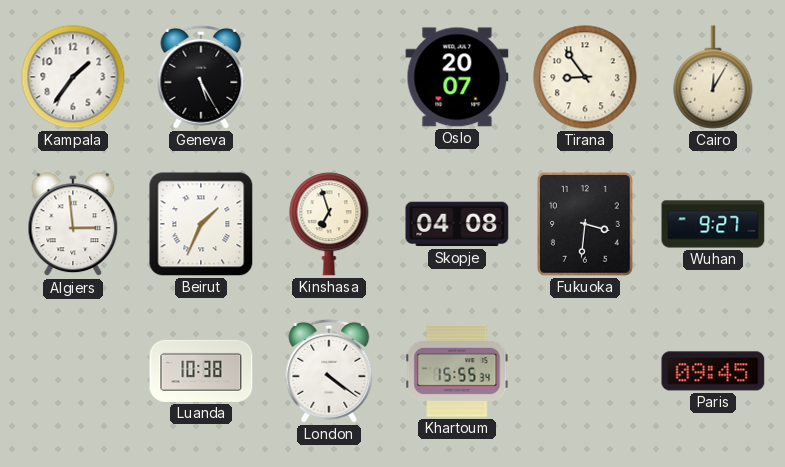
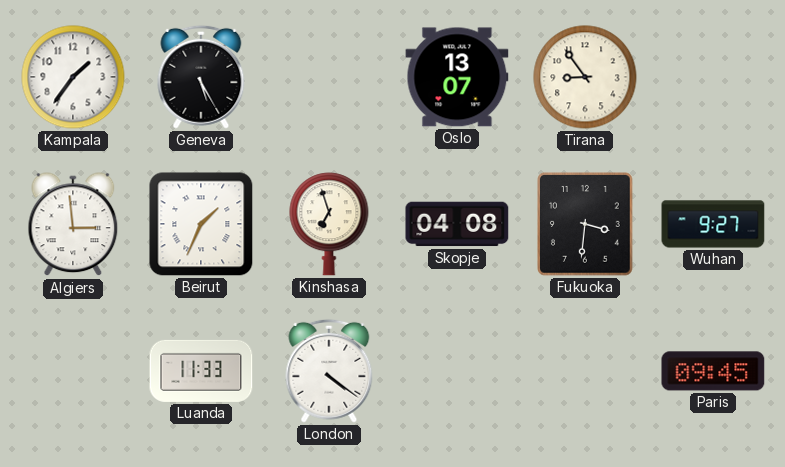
Oslo: 20:07 -> 13:07 (457, 77)
Cairo: 12:05 -> none (713, 77)
Luanda: 10:38 -> 11:33 (201, 371)
Khartoum: 15:55 -> none (457, 371)
